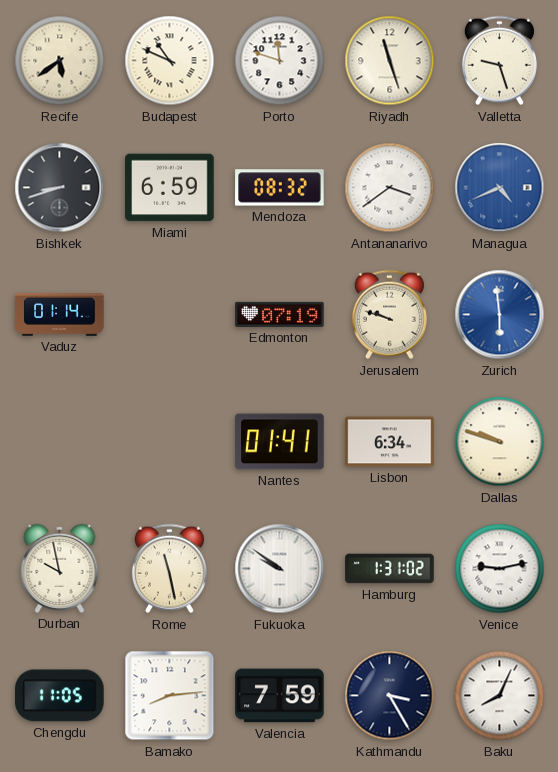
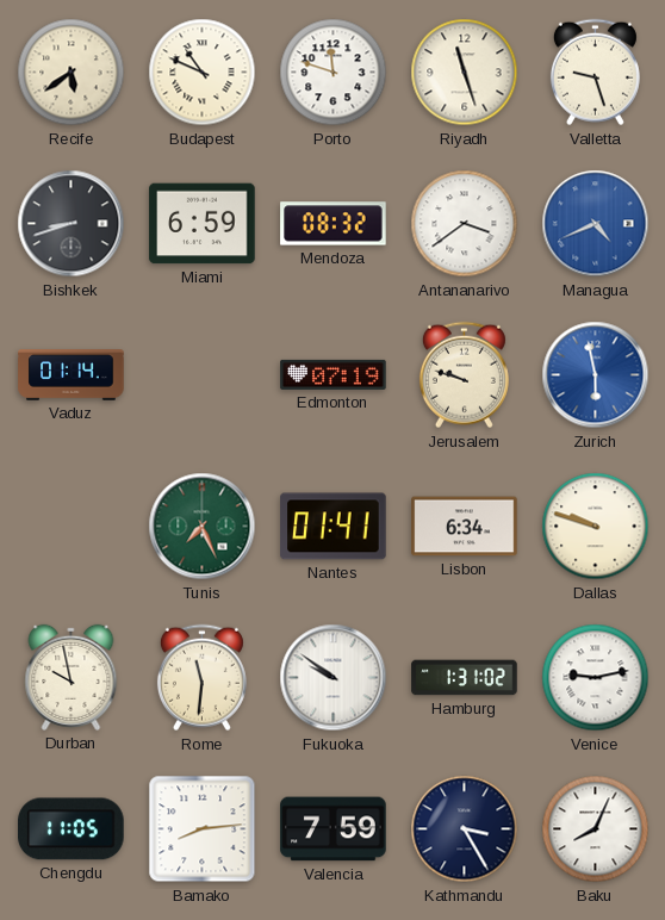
Zurich: 5:59 -> 5:58 (596, 375)
Tunis: none -> 7:26 (203, 527)
Rome: 11:28 -> 11:31 (201, 678)
